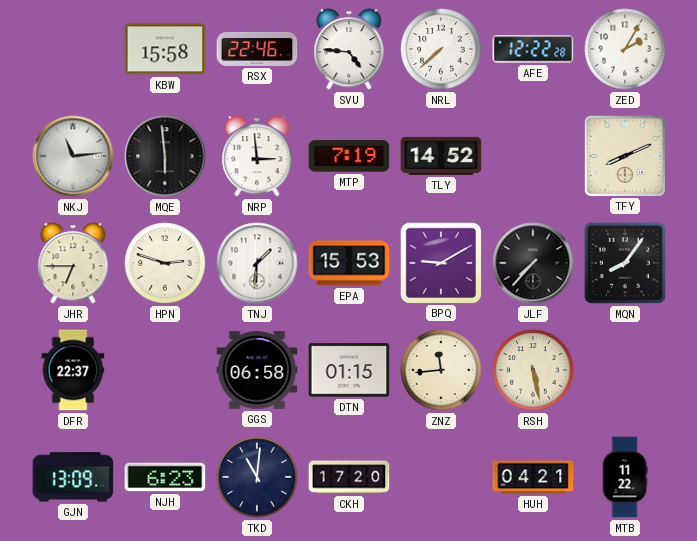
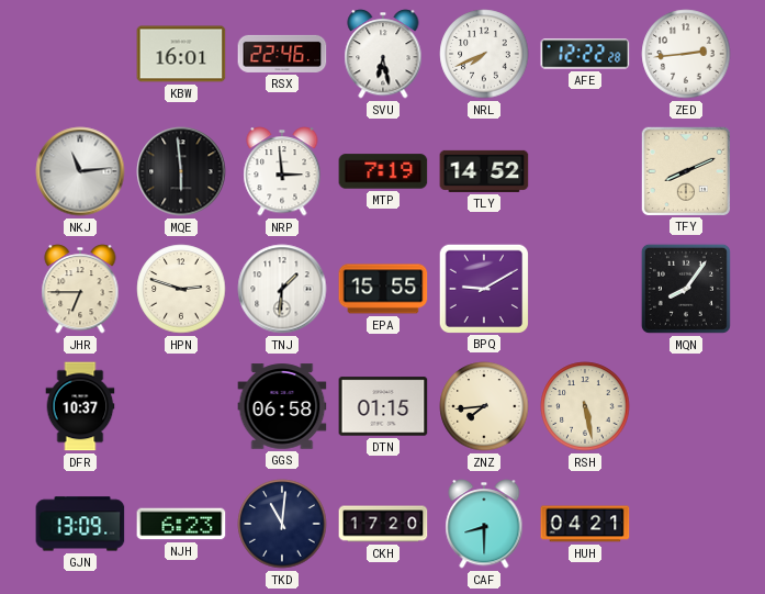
KBW: 15:58 -> 16:01 (181, 54)
SVU: 4:46 -> 6:28 (383, 54)
NRL: 7:38 -> 7:41 (484, 54)
ZED: 2:05 -> 2:44 (686, 54)
EPA: 15:53 -> 15:55 (383, 289)
JLF: 7:37 -> none (533, 263)
DFR: 22:37 -> 10:37 (80, 406)
ZNZ: 11:44 -> 7:44 (484, 406)
CAF: none -> 8:30 (484, 524)
MTB: 11:22 -> none (625, 477)
